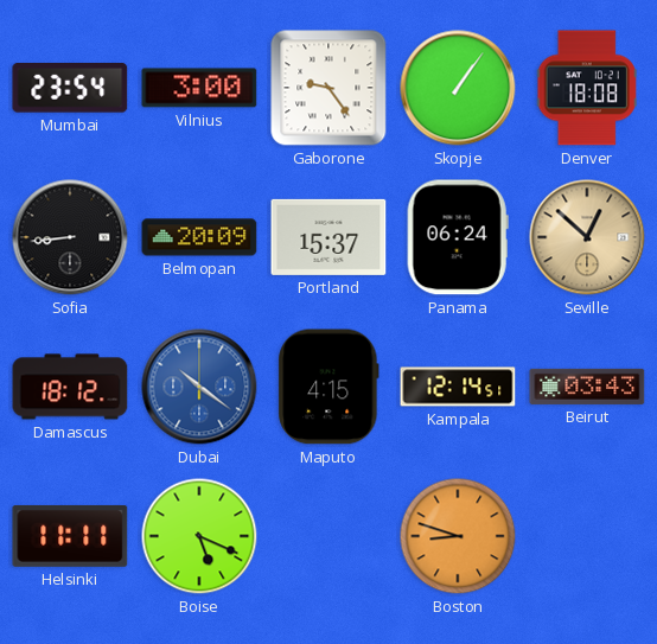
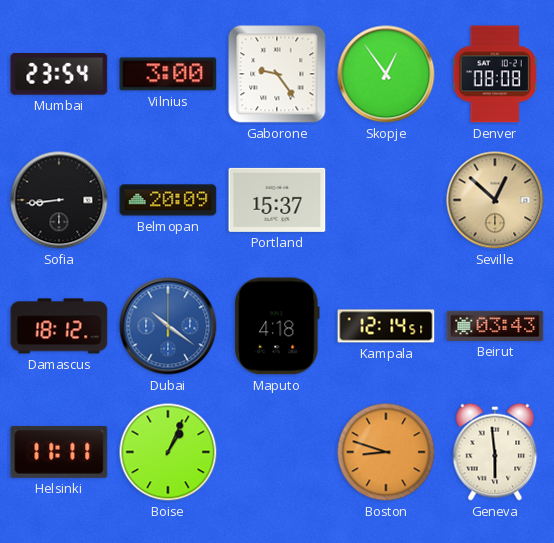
Skopje: 1:06 -> 12:54 (386, 74)
Denver: 18:08 -> 08:08 (495, 74)
Panama: 06:24 -> none (458, 237)
Maputo: 4:15 -> 4:18 (277, 326)
Boise: 5:19 -> 1:04 (168, 452)
Geneva: none -> 5:59 (495, 452)
